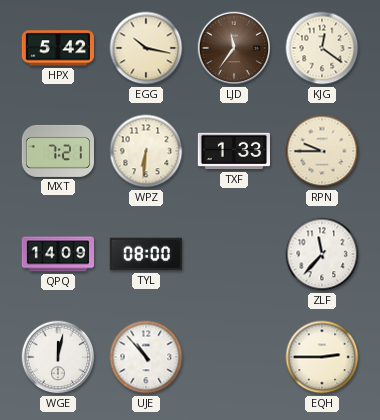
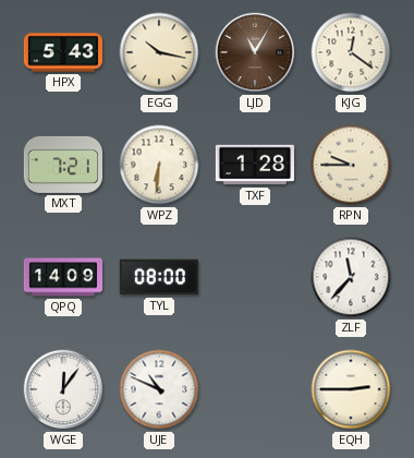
HPX: 5:42 -> 5:43 (62, 52)
LJD: 11:36 -> 11:05 (255, 52)
TXF: 1:33 -> 1:28 (254, 165)
WGE: 12:02 -> 12:06 (63, 389)
UJE: 10:53 -> 10:49 (159, 389)
